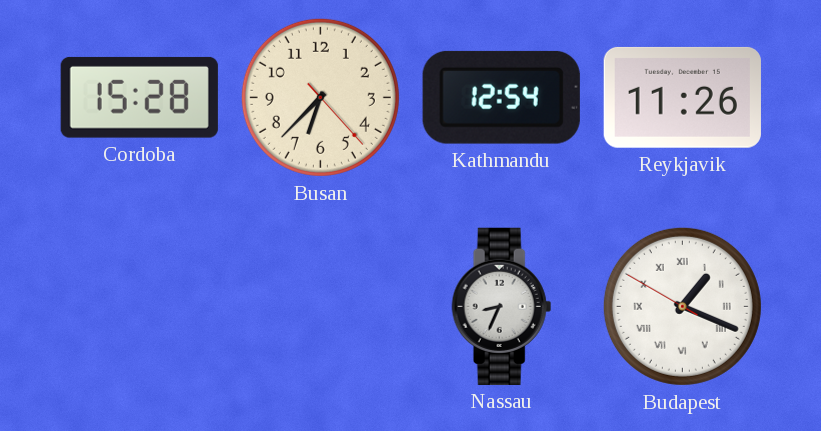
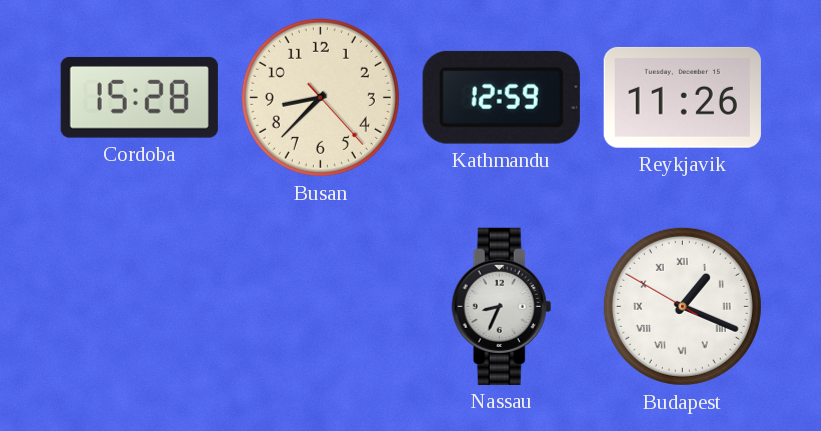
Busan: 6:37 -> 8:37 (320, 97)
Kathmandu: 12:54 -> 12:59 (501, 97)
